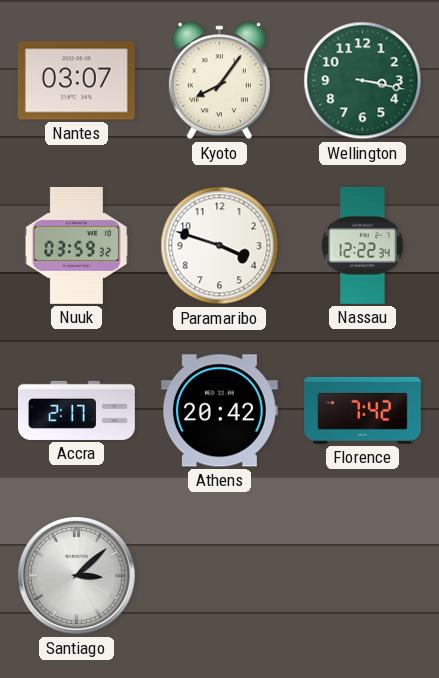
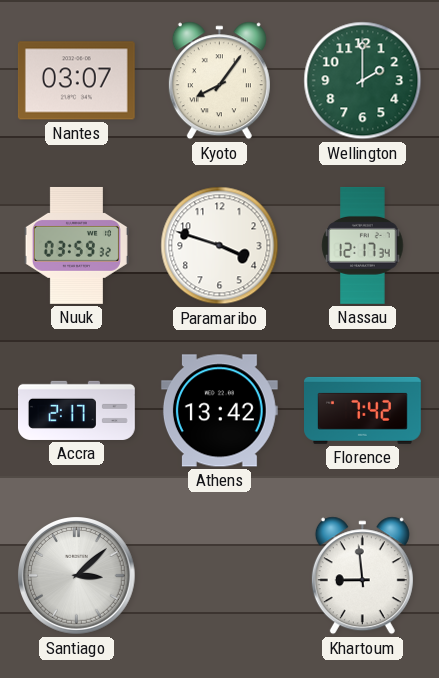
Wellington: 3:17 -> 2:00 (363, 81)
Nassau: 12:22 -> 12:17 (363, 245)
Athens: 20:42 -> 13:42 (219, 411)
Khartoum: none -> 8:59 (362, 576)
